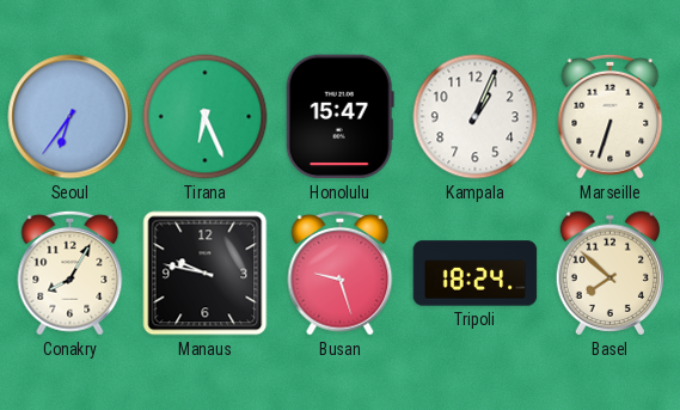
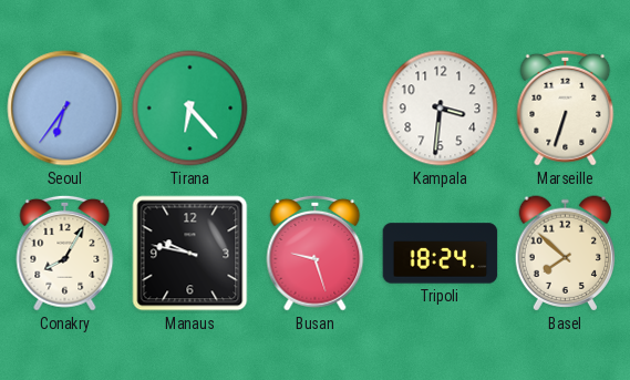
Tirana: 6:26 -> 6:23 (190, 109)
Honolulu: 15:47 -> none (339, 117)
Kampala: 1:04 -> 3:31 (441, 109)
